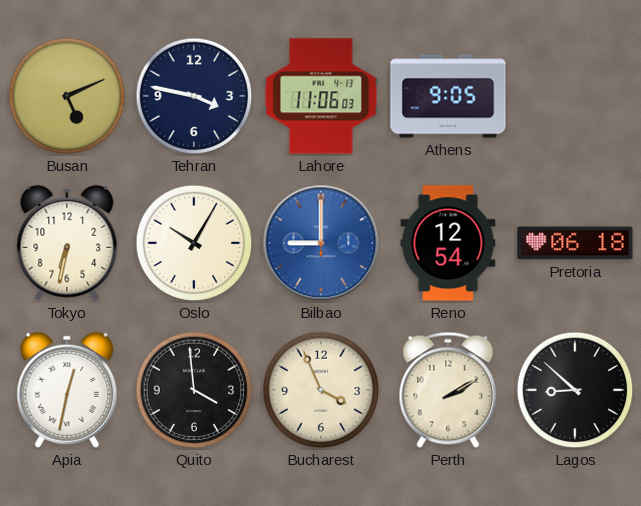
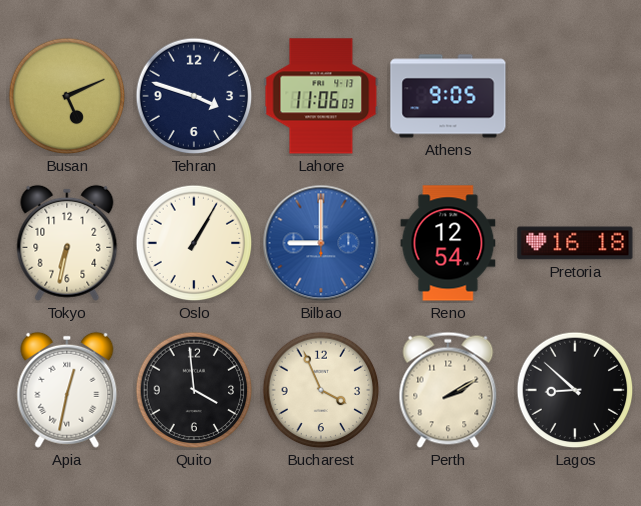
Tehran: 3:47 -> 3:48 (194, 96)
Oslo: 10:05 -> 1:05 (194, 243)
Pretoria: 06:18 -> 16:18 (575, 243)
